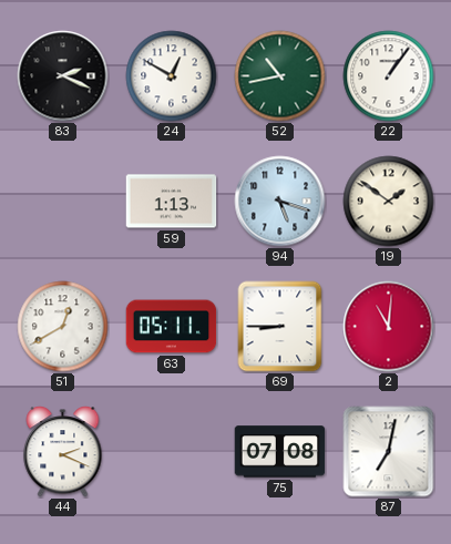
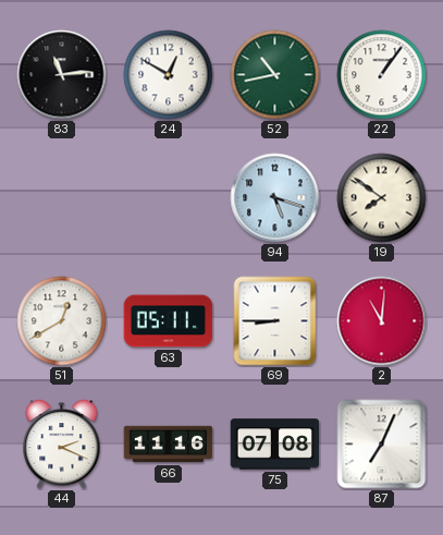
83: 2:19 -> 11:14 (62, 75)
59: 1:13 -> none (172, 202)
19: 1:51 -> 7:51 (382, 198)
66: none -> 11:16 (169, 445)
87: 7:02 -> 7:04 (382, 445)
